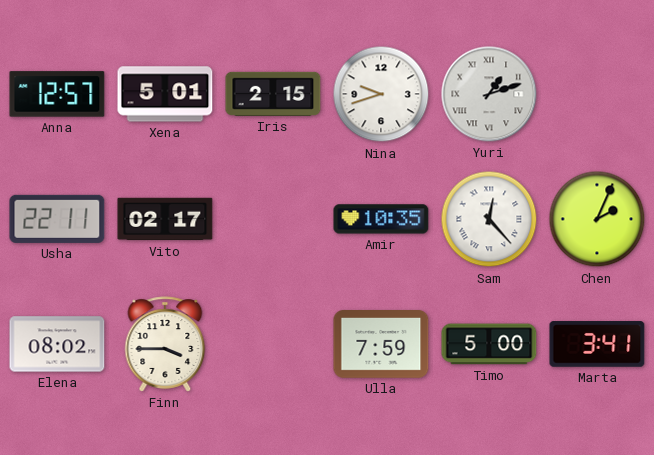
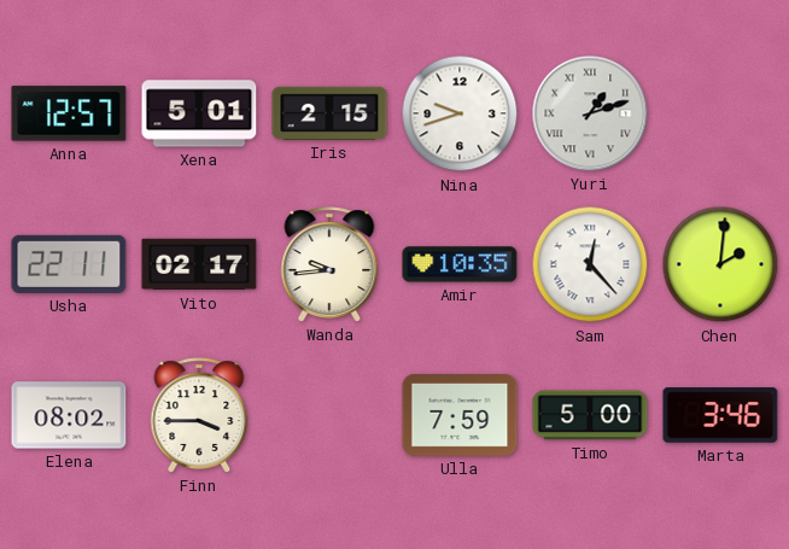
Wanda: none -> 9:44 (329, 264)
Chen: 2:04 -> 2:01 (720, 264)
Marta: 3:41 -> 3:46 (720, 415)
